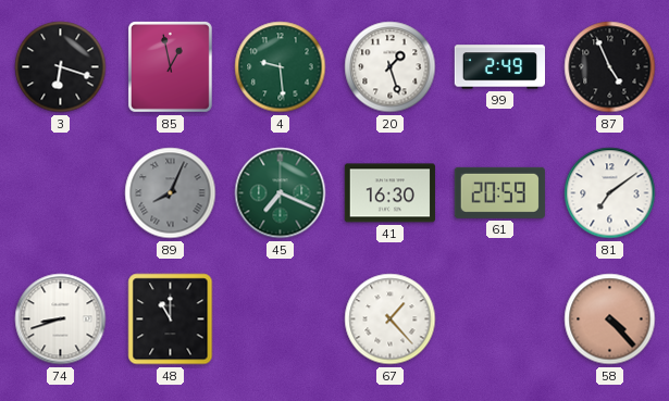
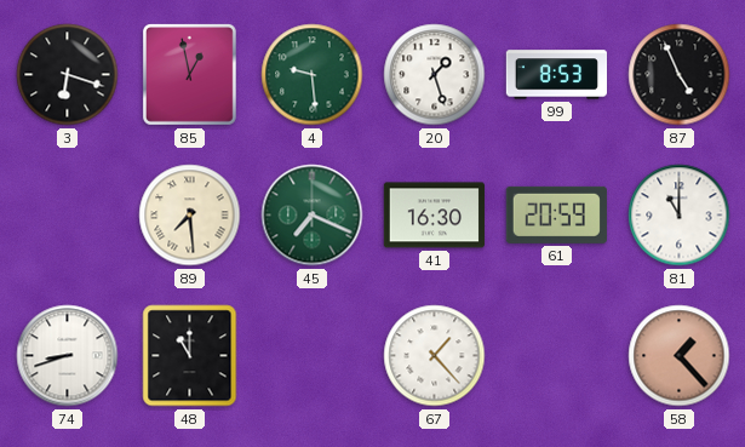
99: 2:49 -> 8:53 (556, 75)
89: 8:04 -> 7:29 (190, 216)
89 dial: grey -> cream (190, 216)
81: 7:09 -> 11:00 (680, 216)
58: 4:23 -> 1:23 (680, 356)
